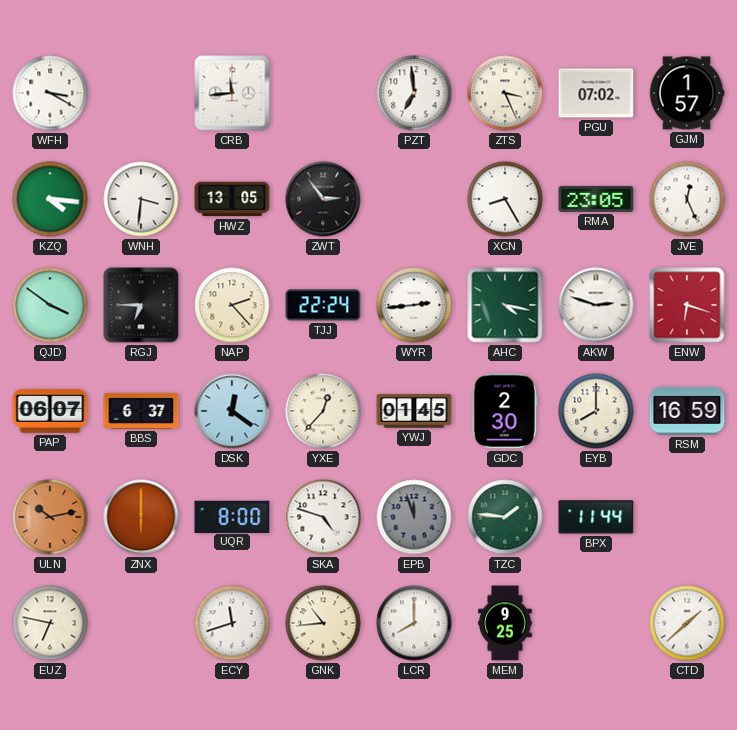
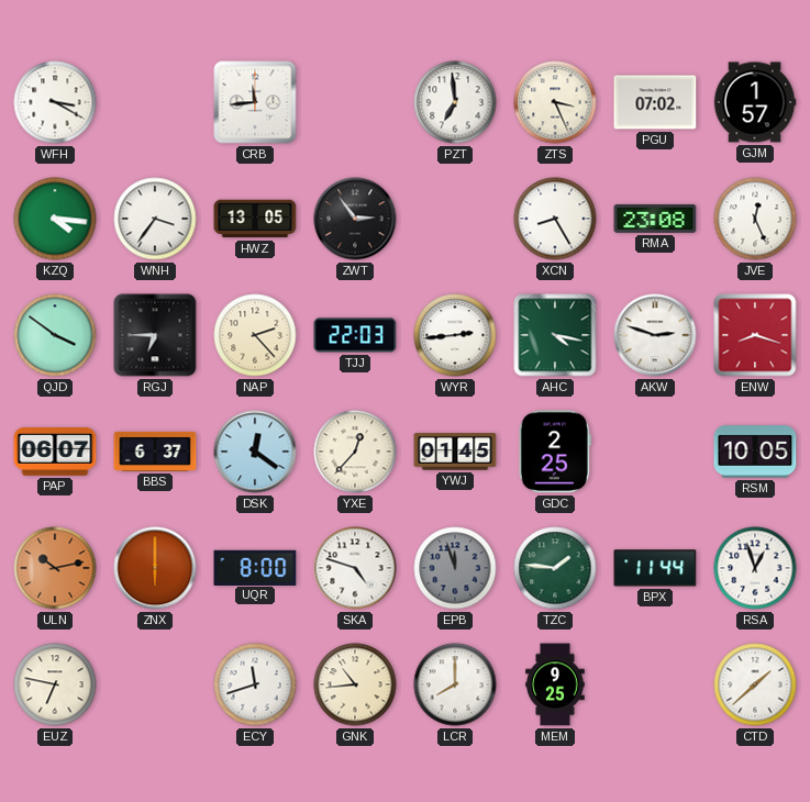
WNH: 3:31 -> 3:36 (155, 219)
RMA: 23:05 -> 23:08 (655, 219)
TJJ: 22:24 -> 22:03 (355, 335)
ENW: 6:18 -> 8:18 (755, 335)
GDC: 2:30 -> 2:25 (555, 452)
EYB: 8:00 -> none (596, 411)
RSM: 16:59 -> 10:05 (755, 452)
RSA: none -> 12:57 (755, 568)
